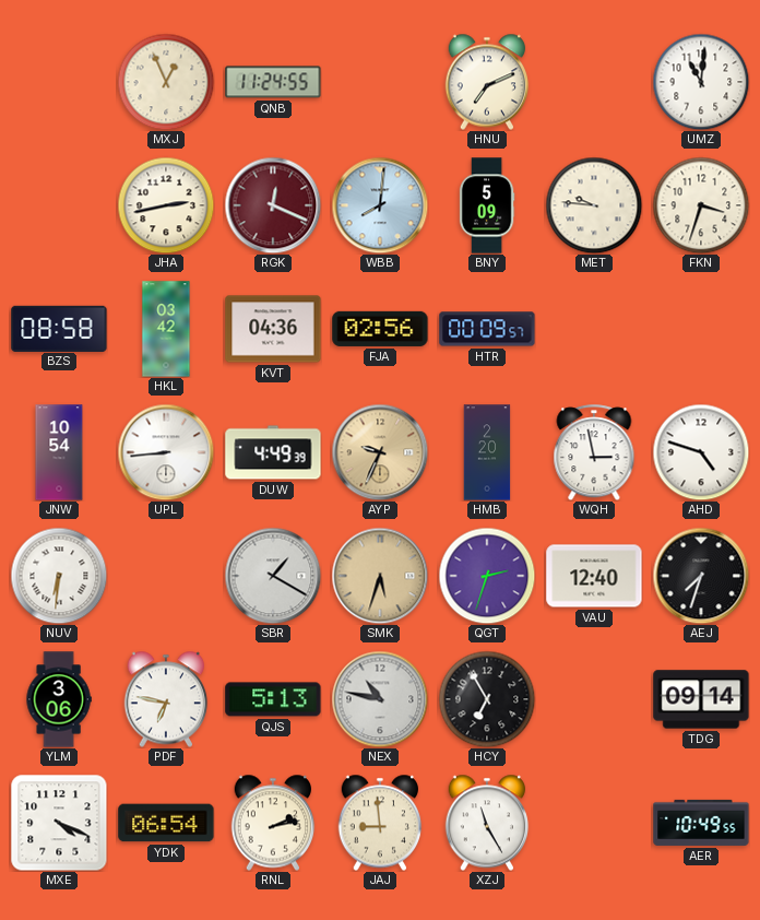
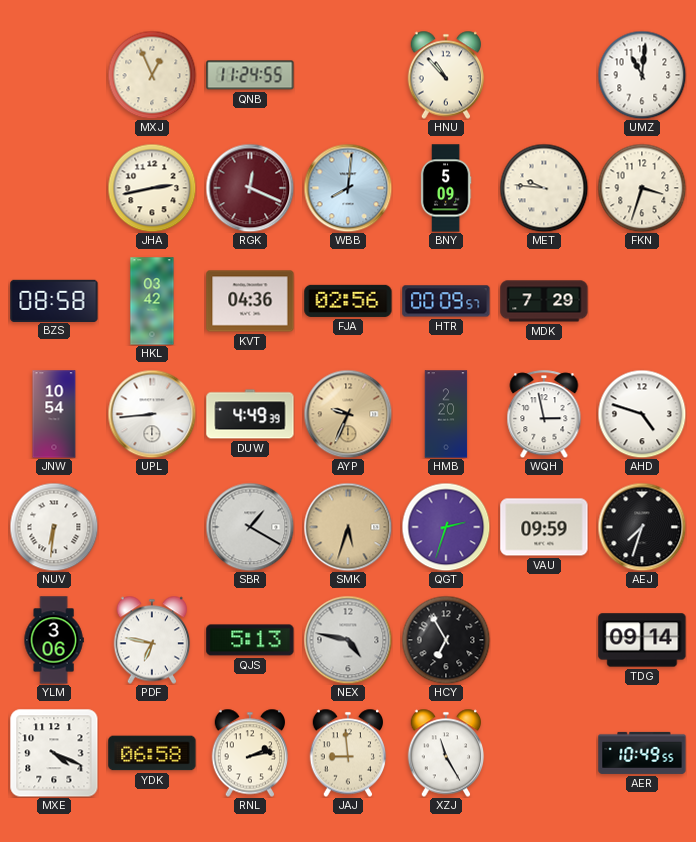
HNU: 7:11 -> 10:53 (446, 75)
MDK: none -> 7:29 (544, 301)
VAU: 12:40 -> 09:59 (544, 527)
NEX: 10:47 -> 4:47 (348, 640)
YDK: 06:54 -> 06:58 (152, 753)
